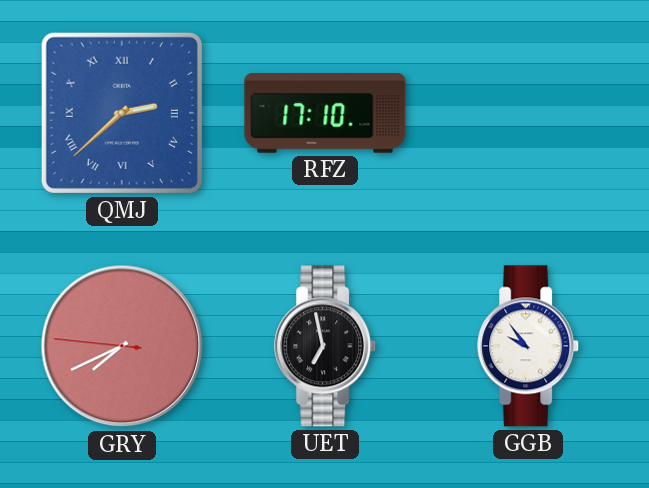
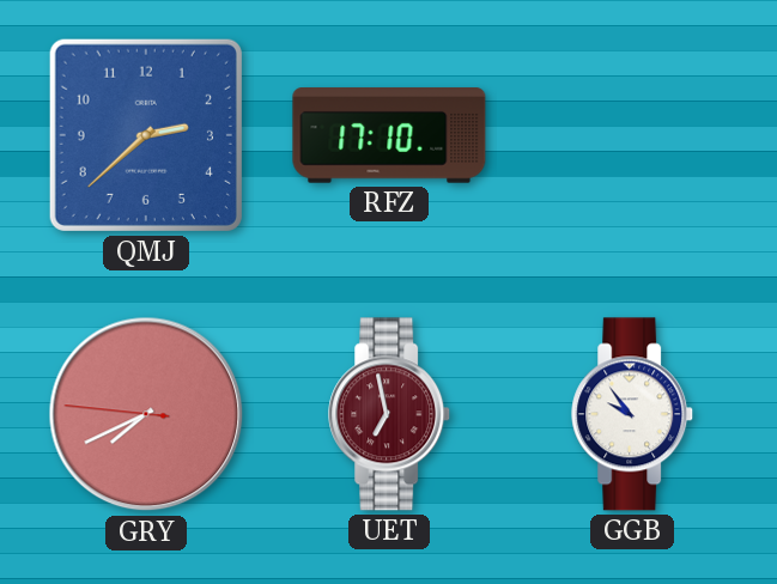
QMJ numerals: Roman -> Arabic (146, 135)
UET dial: black -> burgundy (390, 414)
